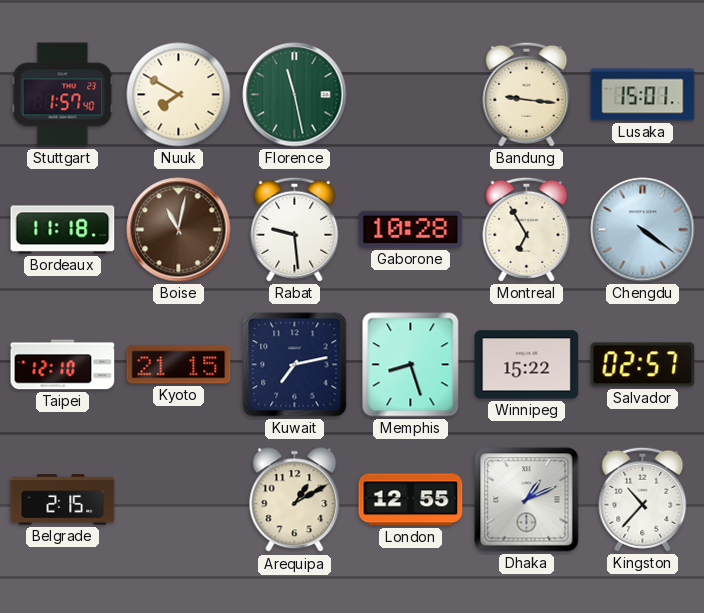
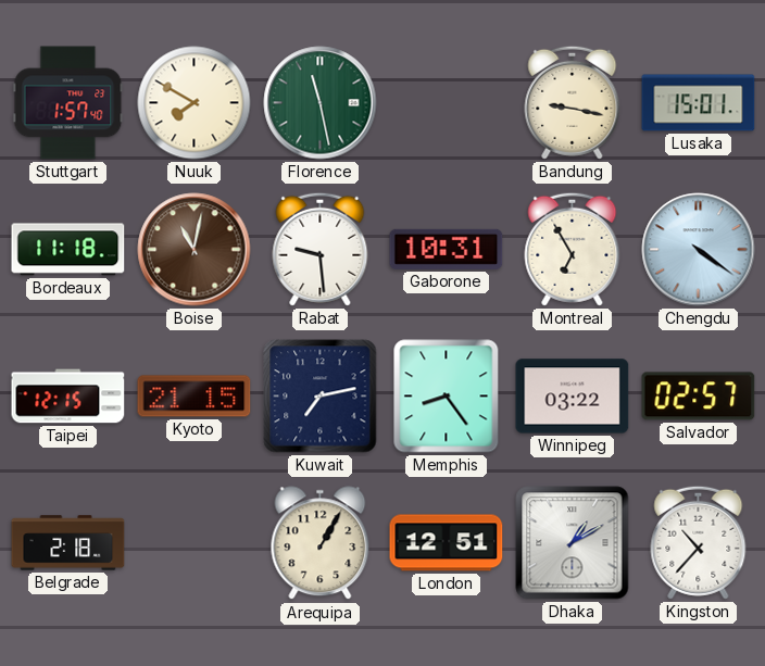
Bandung: 9:16 -> 9:17 (573, 102)
Gaborone: 10:28 -> 10:31 (447, 249)
Taipei: 12:10 -> 12:15 (68, 397)
Memphis: 8:27 -> 8:24 (447, 397)
Winnipeg: 15:22 -> 03:22 (573, 397)
Belgrade: 2:15 -> 2:18 (68, 543)
Arequipa: 1:10 -> 1:05 (321, 543)
London: 12:55 -> 12:51 (447, 543)
Dhaka: 1:11 -> 1:10 (573, 543)
